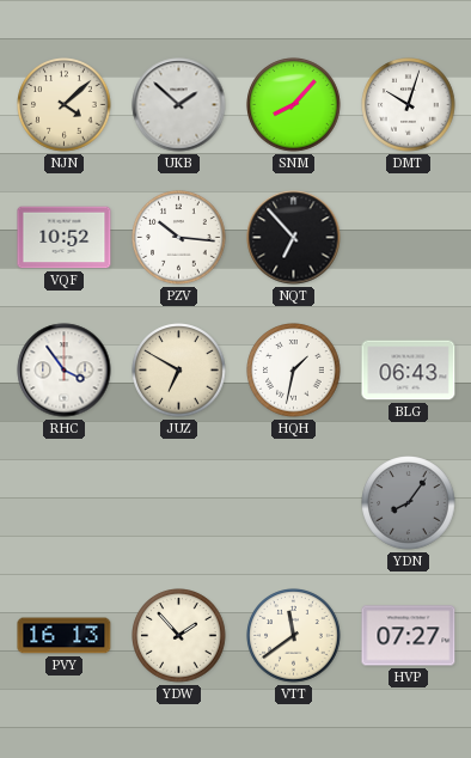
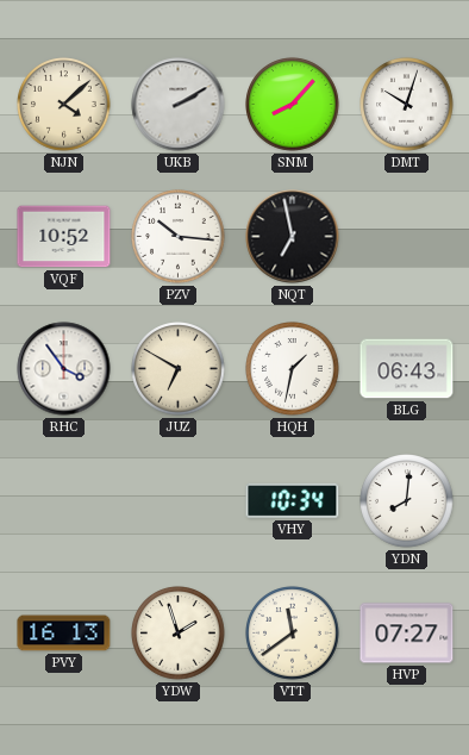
UKB: 1:52 -> 2:10 (179, 105)
NQT: 6:53 -> 6:58 (293, 237)
VHY: none -> 10:34 (293, 500)
YDN: 8:06 -> 8:01 (407, 501)
YDN dial: grey -> white (407, 501)
YDW: 1:53 -> 1:57 (179, 634)
